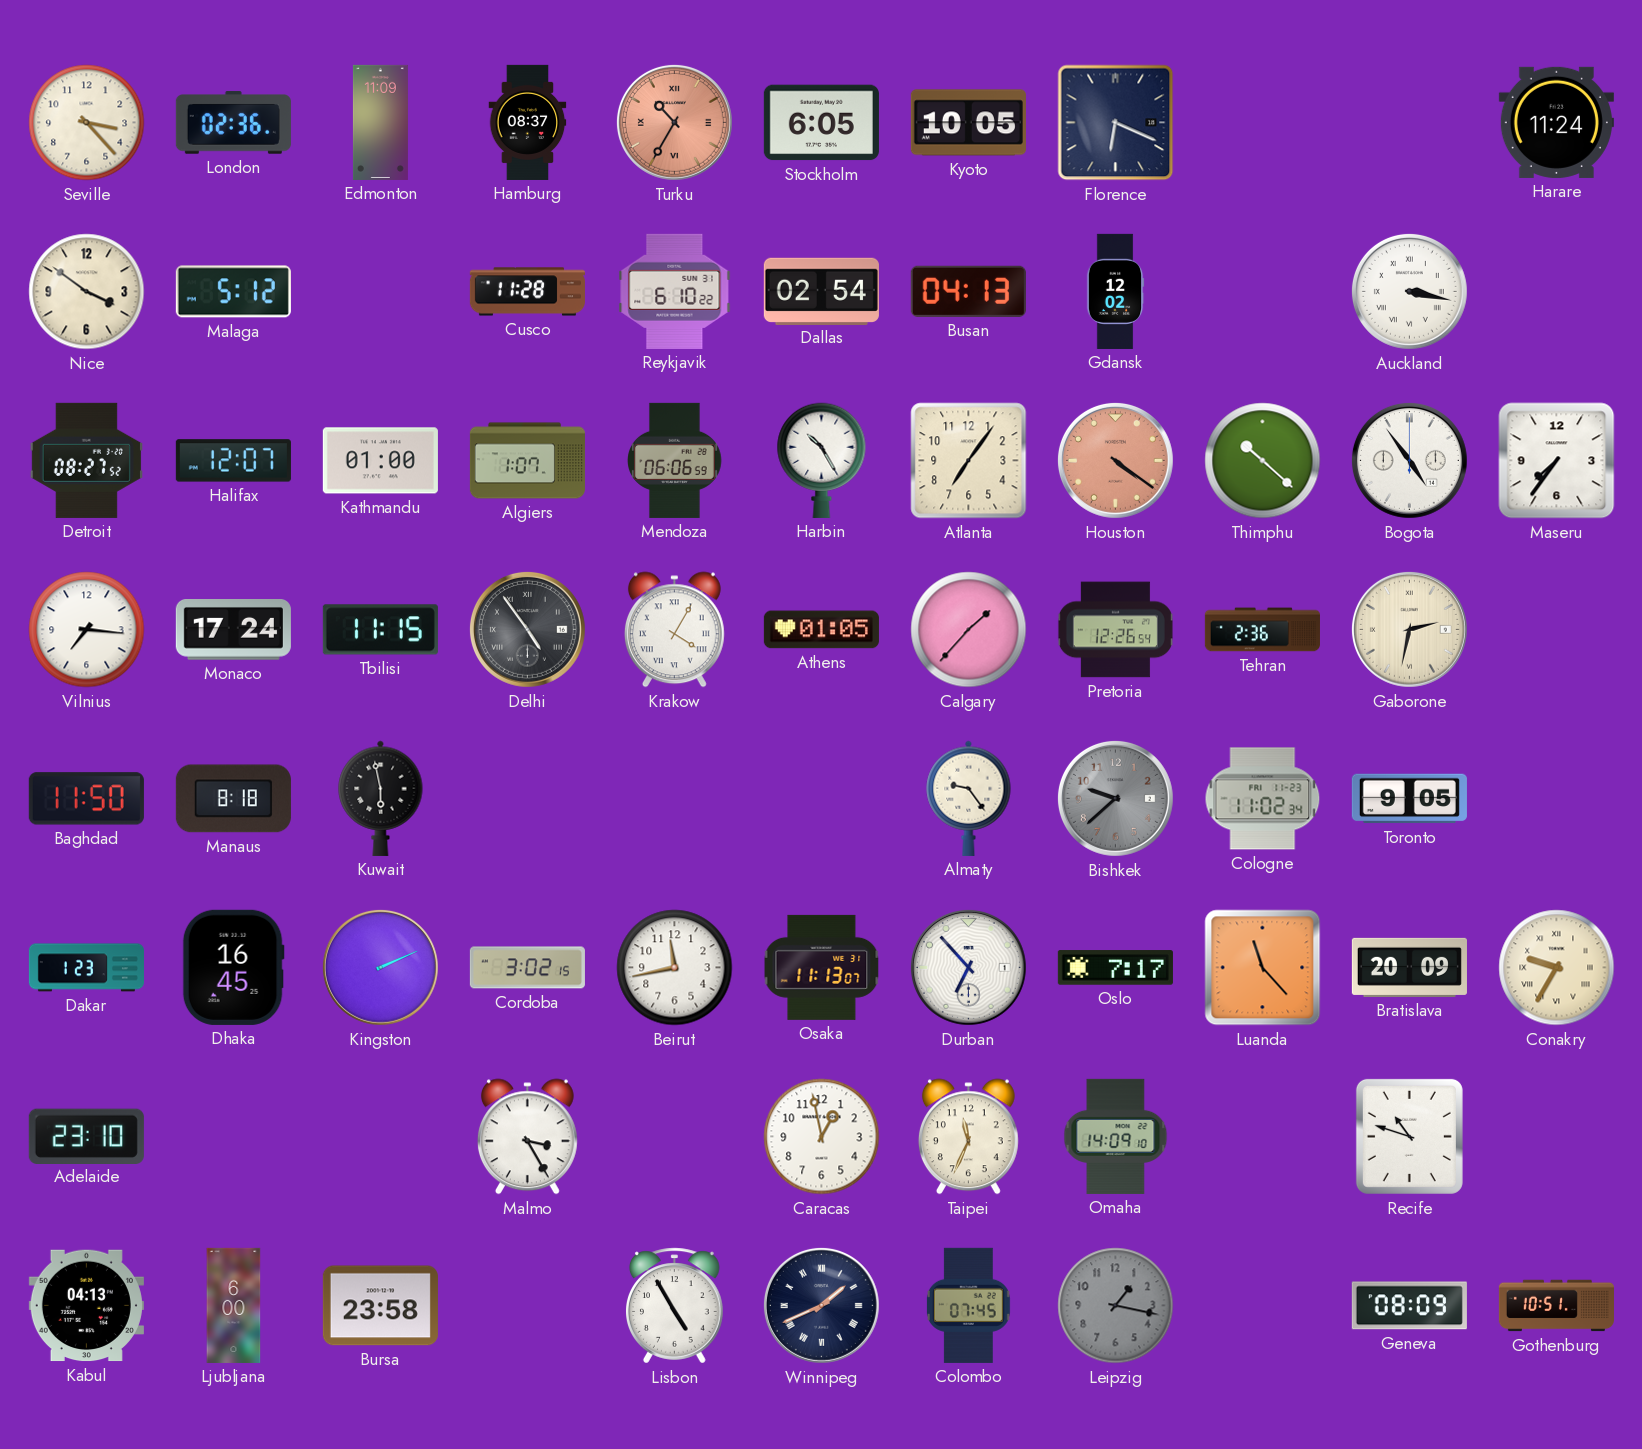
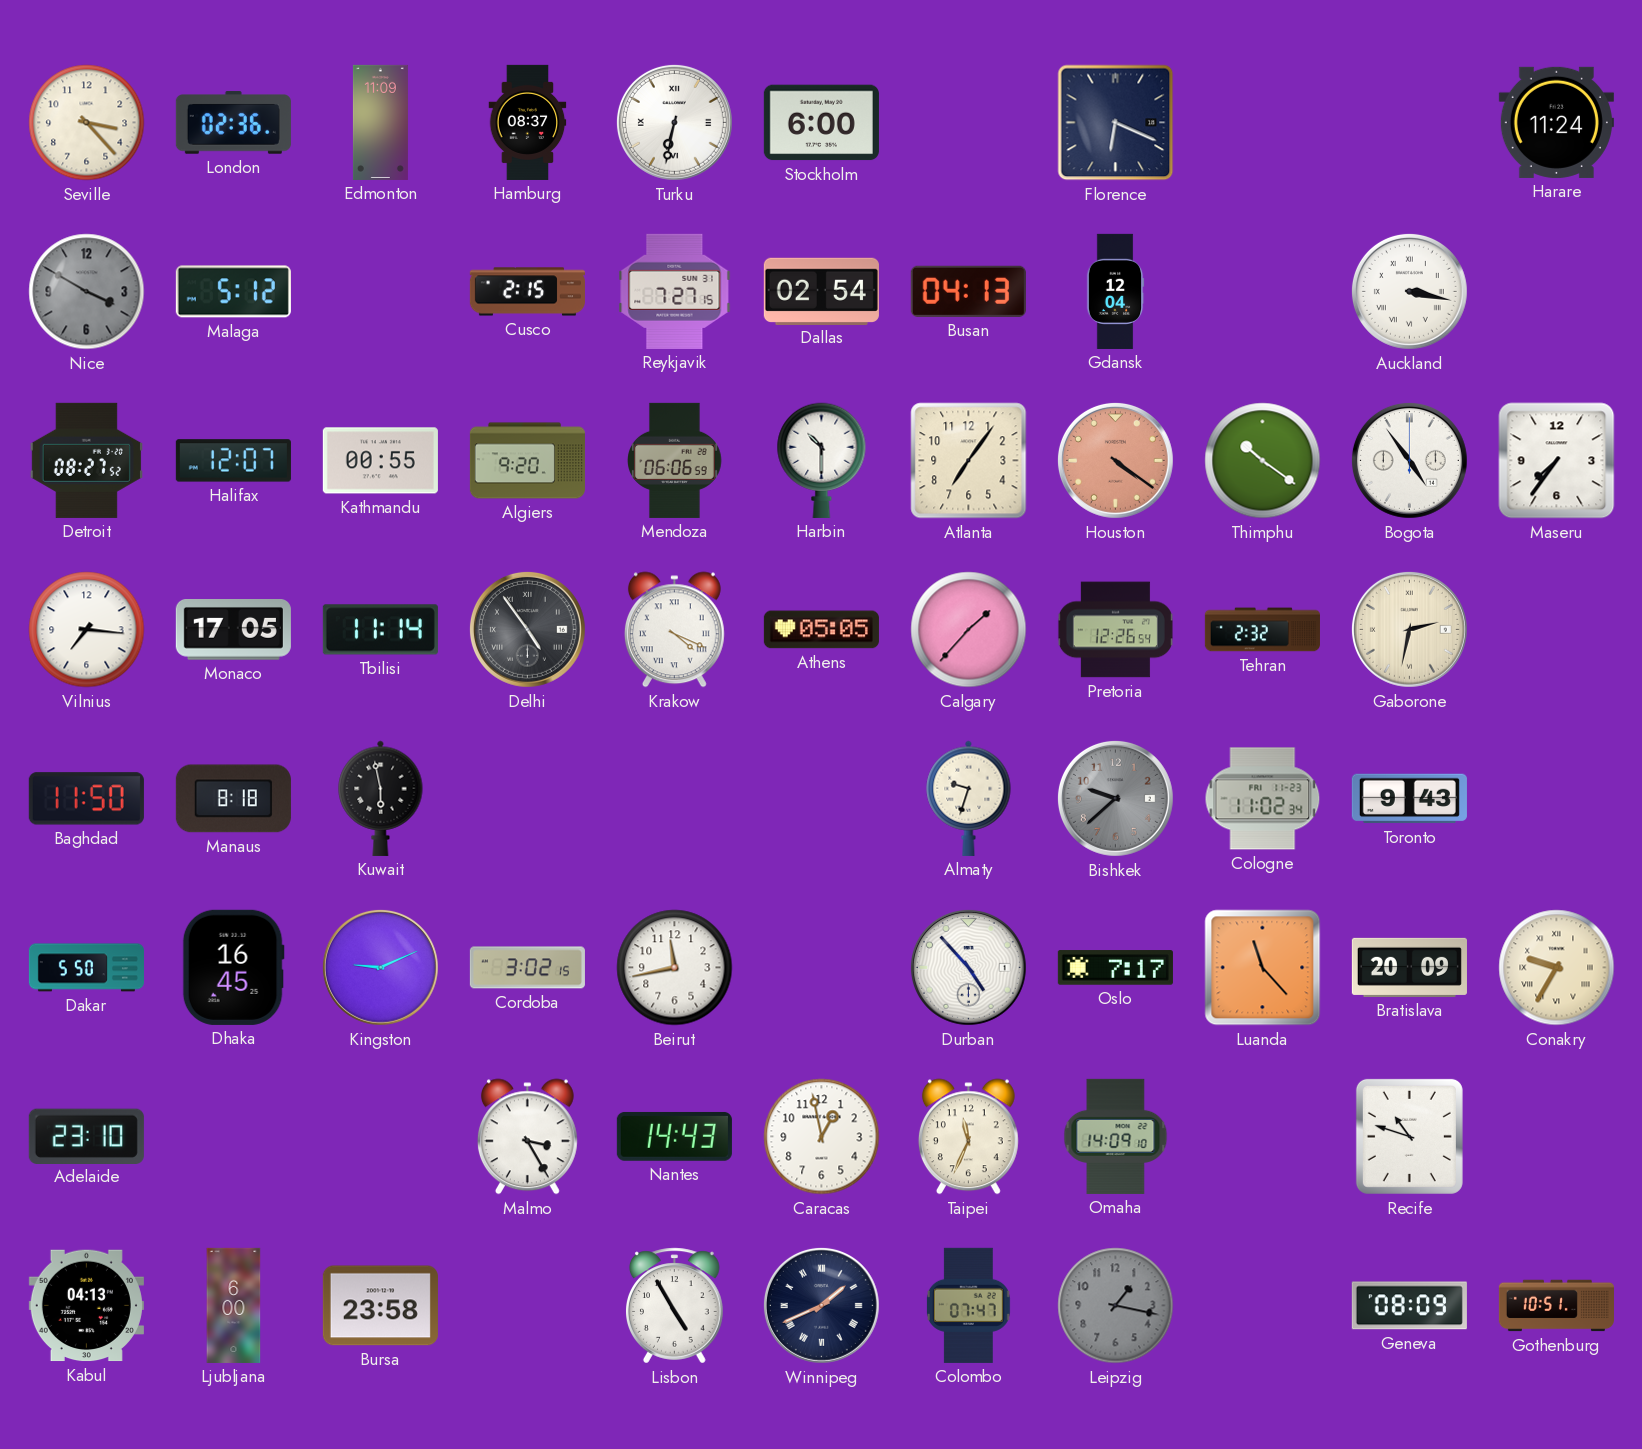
Turku: 10:35 -> 6:32 (674, 122)
Turku dial: salmon -> white (674, 122)
Stockholm: 6:05 -> 6:00 (821, 123)
Kyoto: 10:05 -> none (968, 123)
Nice: 3:51 -> 3:50 (87, 292)
Nice dial: cream -> grey (87, 292)
Cusco: 11:28 -> 2:15 (527, 292)
Reykjavik: 6:10 -> 7:27 (675, 291)
Gdansk: 12:02 -> 12:04 (1115, 291)
Kathmandu: 01:00 -> 00:55 (380, 461)
Algiers: 1:07 -> 9:20 (527, 461)
Harbin: 10:25 -> 10:30 (822, 460)
Thimphu: 10:22 -> 10:21 (1263, 461)
Monaco: 17:24 -> 17:05 (233, 630)
Tbilisi: 11:15 -> 11:14 (380, 630)
Krakow: 4:05 -> 4:19 (674, 630)
Athens: 01:05 -> 05:05 (821, 630)
Tehran: 2:36 -> 2:32 (1262, 630)
Almaty: 9:24 -> 9:33 (969, 798)
Toronto: 9:05 -> 9:43 (1409, 799)
Dakar: 1:23 -> 5:50 (86, 968)
Kingston: 2:11 -> 9:11 (380, 967)
Osaka: 11:13 -> none (822, 967)
Durban: 6:53 -> 4:53 (968, 967)
Nantes: none -> 14:43 (674, 1136)
Colombo: 07:45 -> 07:47 (968, 1305)
